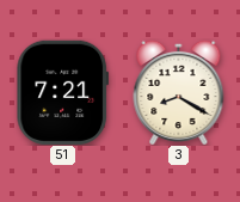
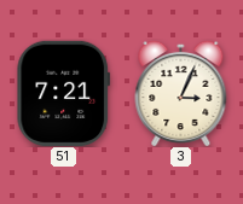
3: 8:20 -> 3:04 (181, 93)
